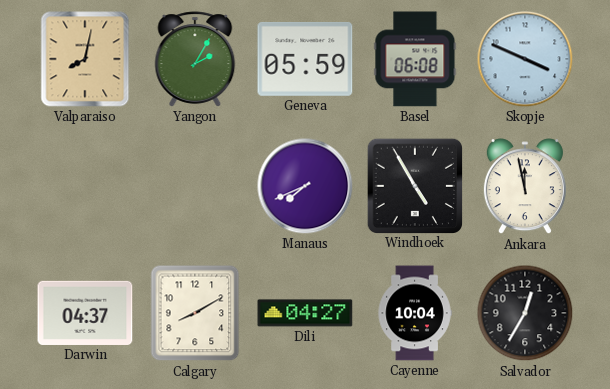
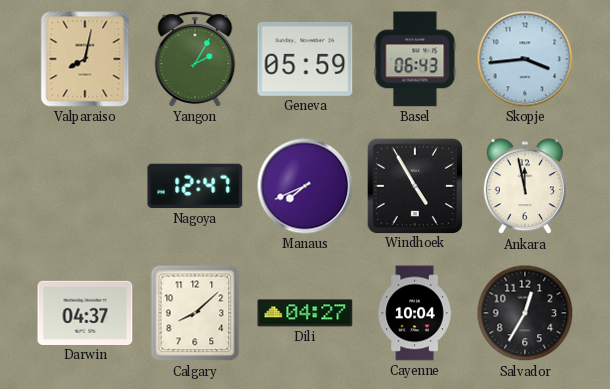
Basel: 06:08 -> 06:43 (415, 59)
Skopje: 3:49 -> 3:44 (525, 59)
Nagoya: none -> 12:47 (195, 186)
Calgary: 8:10 -> 8:08 (195, 313)
